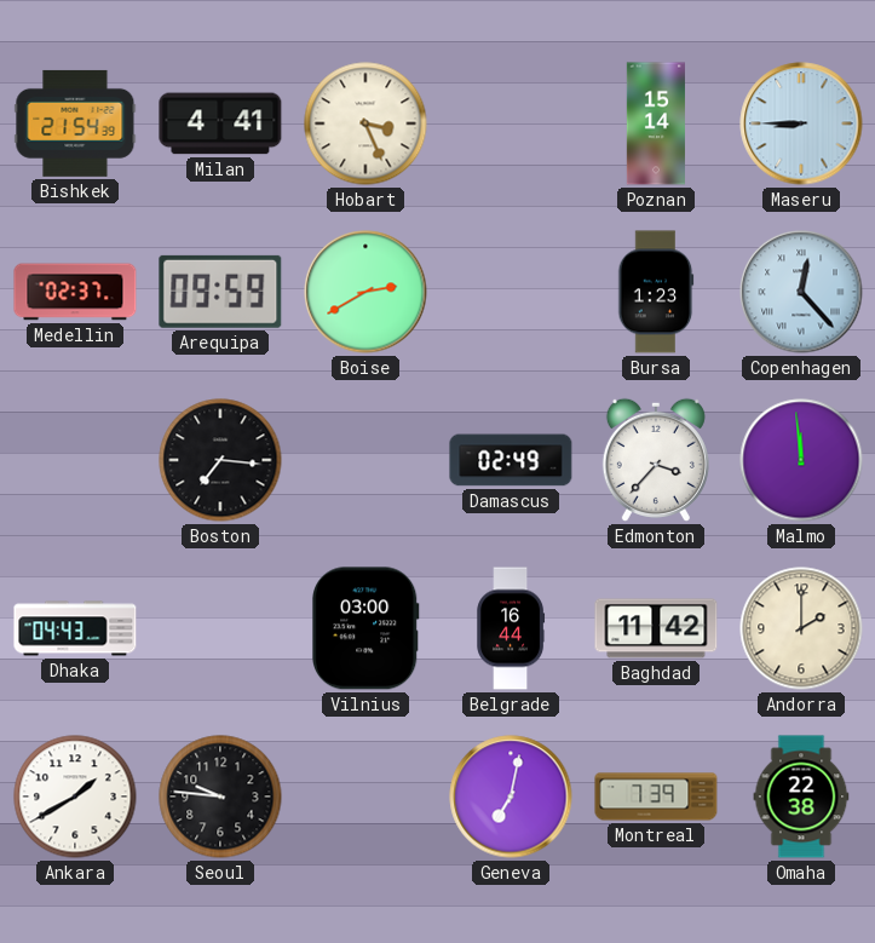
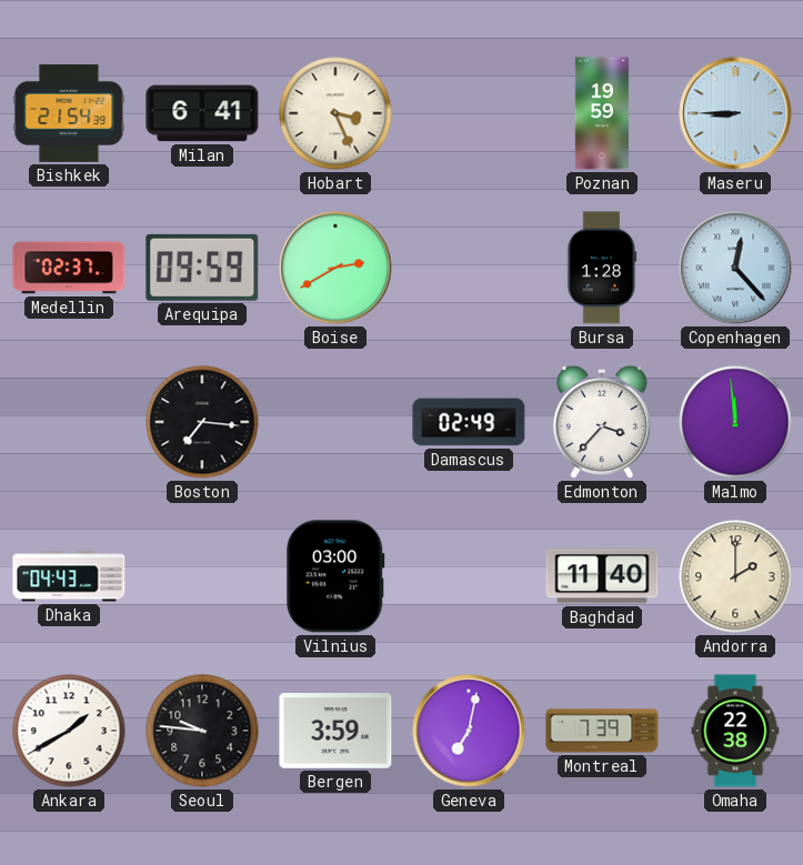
Milan: 4:41 -> 6:41 (202, 113)
Poznan: 15:14 -> 19:59 (601, 113)
Bursa: 1:23 -> 1:28 (602, 268)
Belgrade: 16:44 -> none (511, 628)
Baghdad: 11:42 -> 11:40 (602, 576)
Bergen: none -> 3:59 (335, 732)
